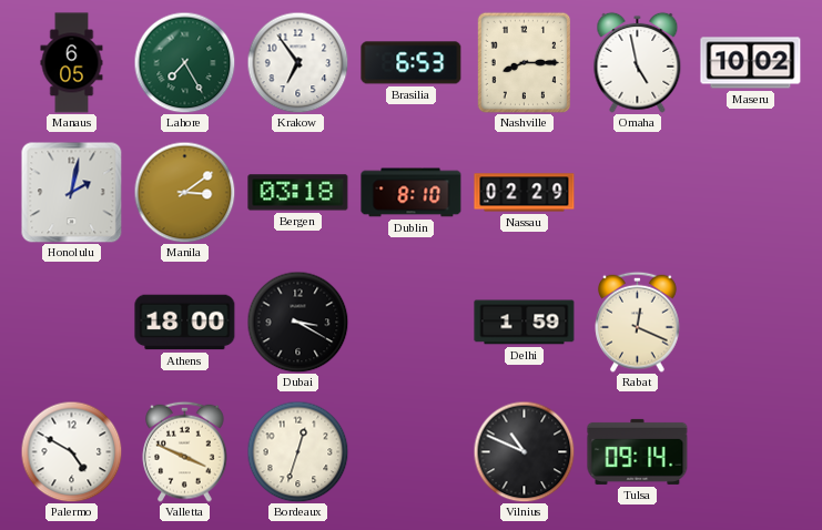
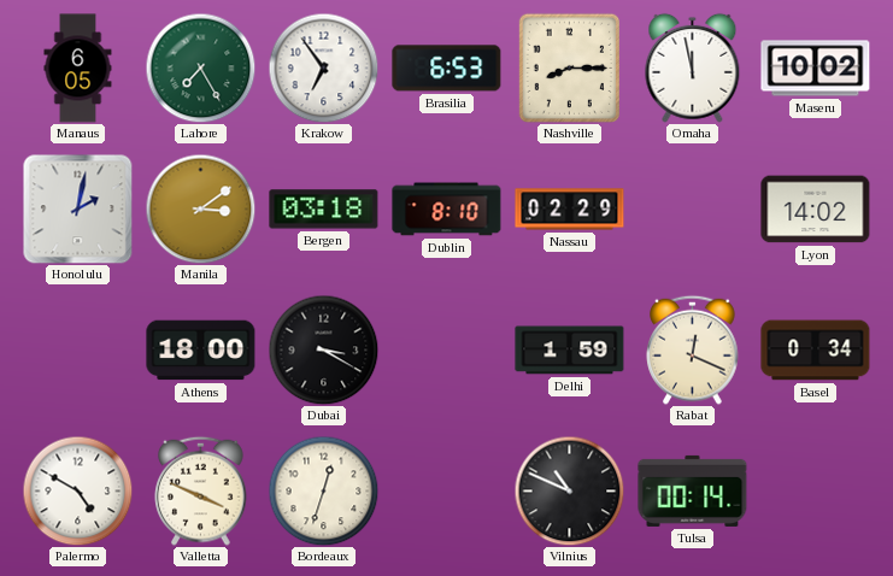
Omaha: 4:58 -> 11:58 (693, 67)
Lyon: none -> 14:02 (816, 210)
Basel: none -> 0:34 (816, 351)
Tulsa: 09:14 -> 00:14 (693, 490)
